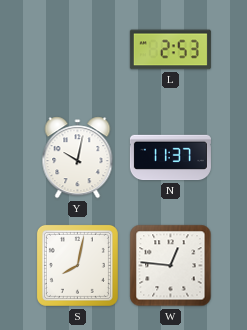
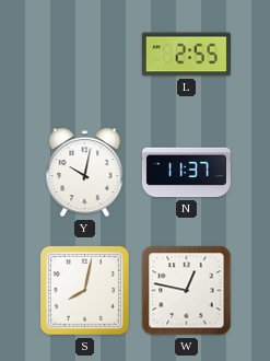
L: 2:53 -> 2:55 (186, 55)
W: 12:46 -> 12:47 (187, 291)
